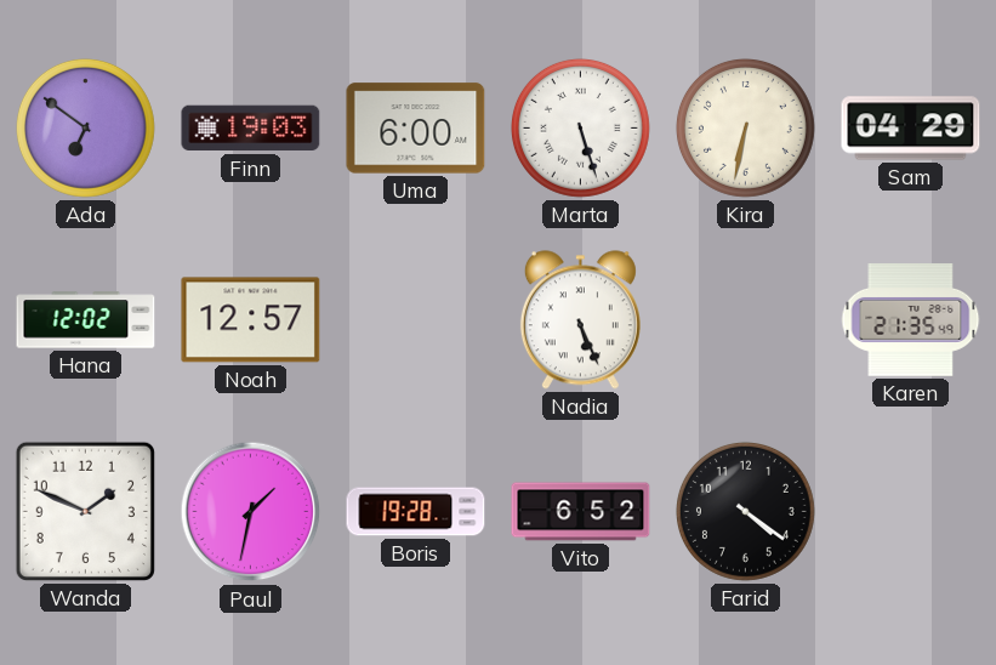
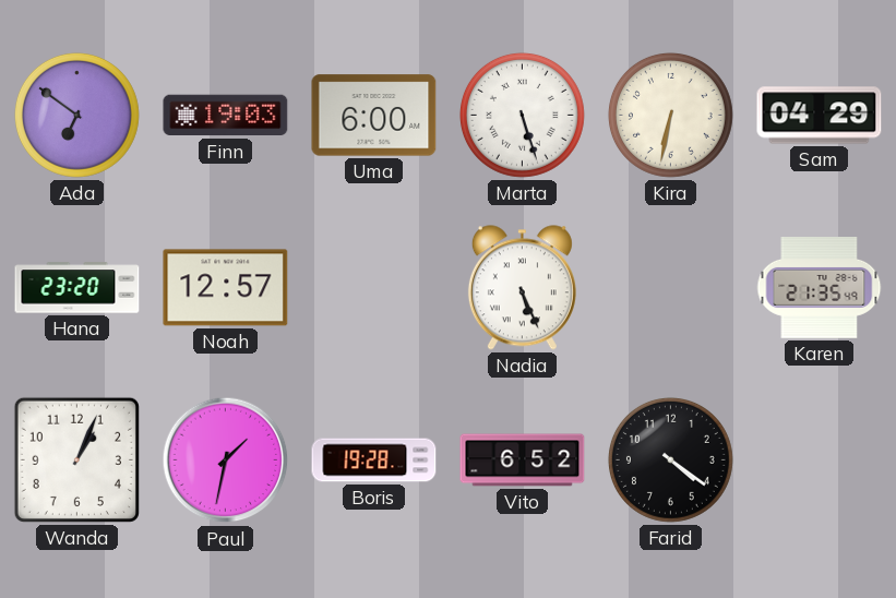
Hana: 12:02 -> 23:20 (77, 288)
Wanda: 1:49 -> 1:04 (76, 459)
